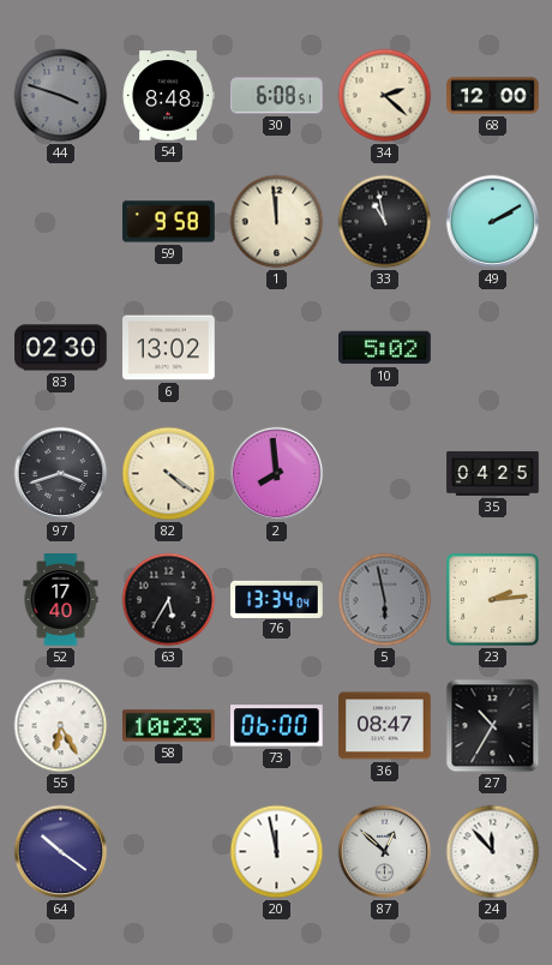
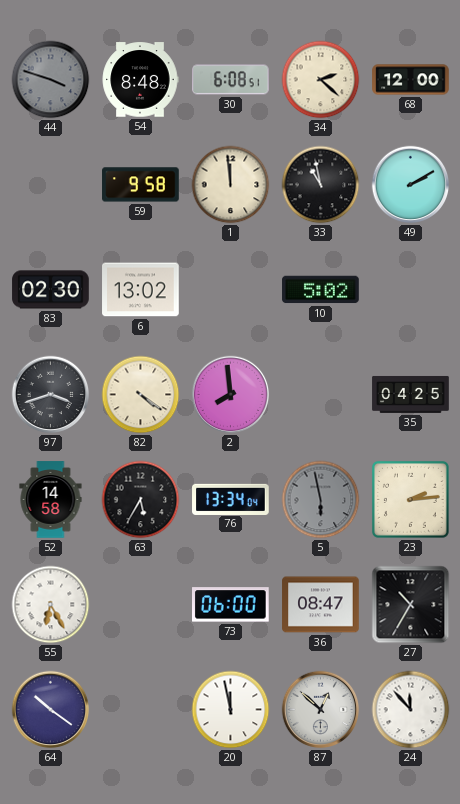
52: 17:40 -> 14:58 (51, 500)
58: 10:23 -> none (169, 726)
